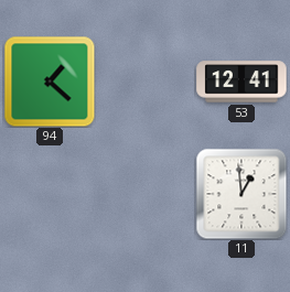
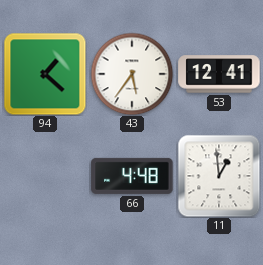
43: none -> 5:36 (132, 74)
66: none -> 4:48 (132, 176)
